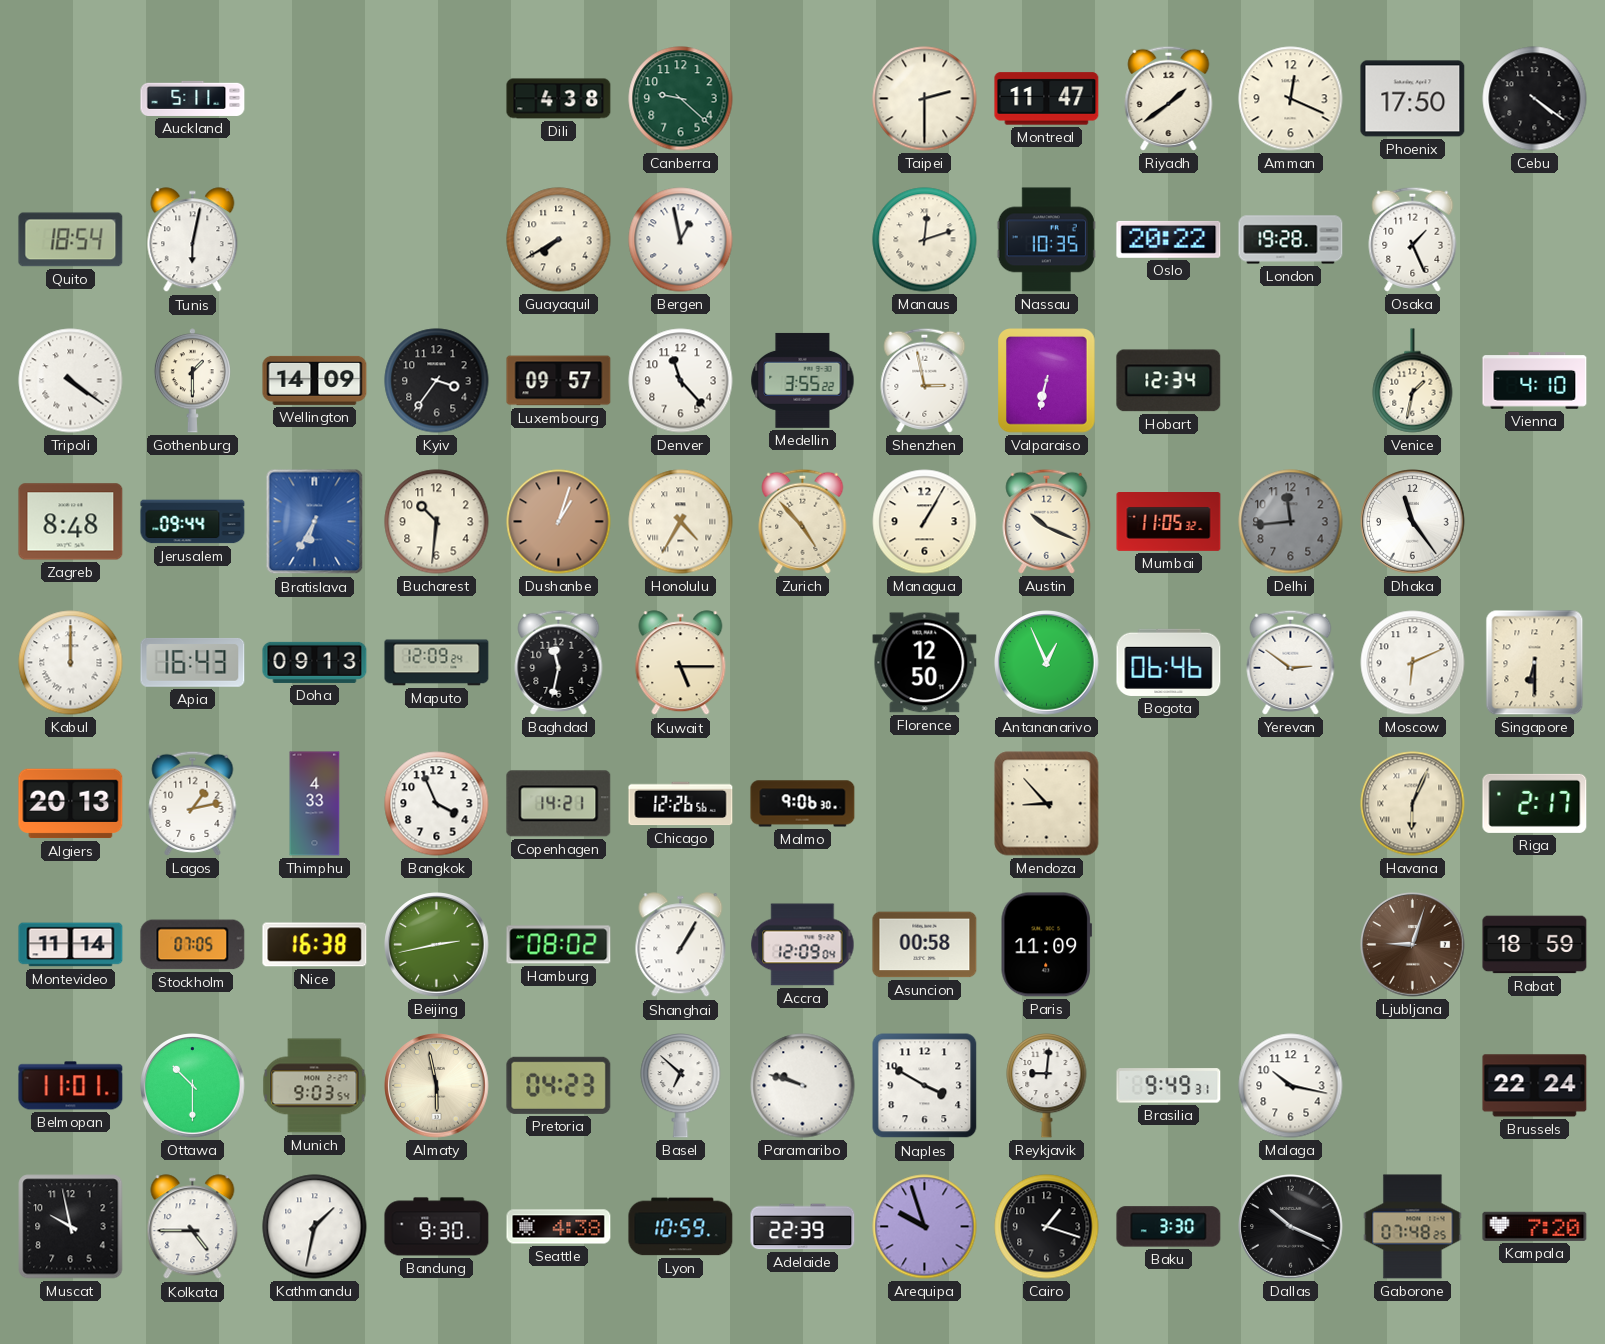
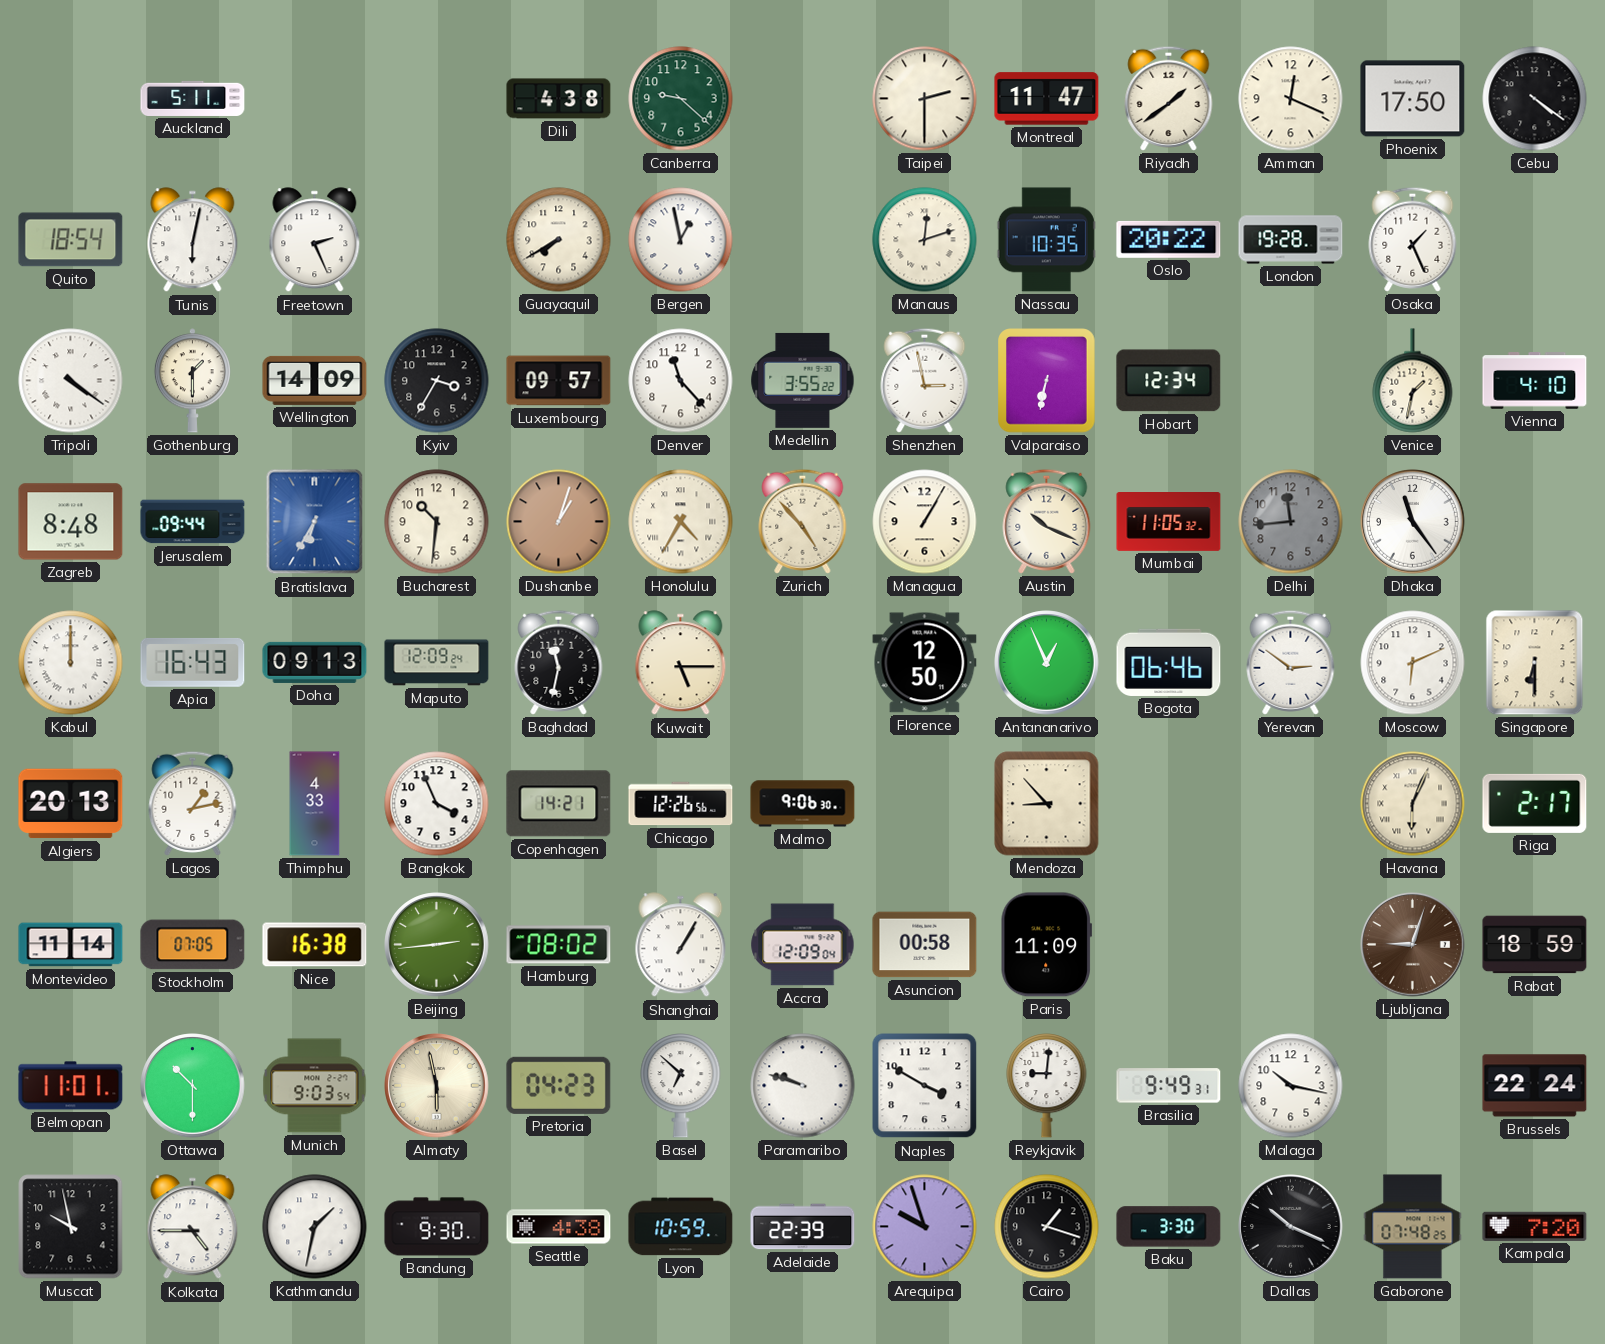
Freetown: none -> 2:26 (315, 240)
Kyiv: 3:36 -> 3:35 (437, 381)
Beijing: 2:43 -> 2:44 (437, 945)
